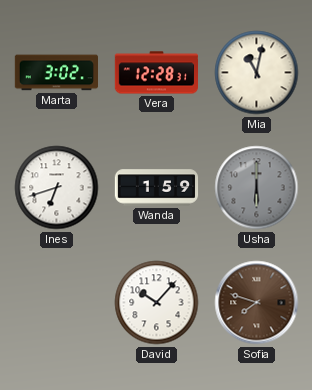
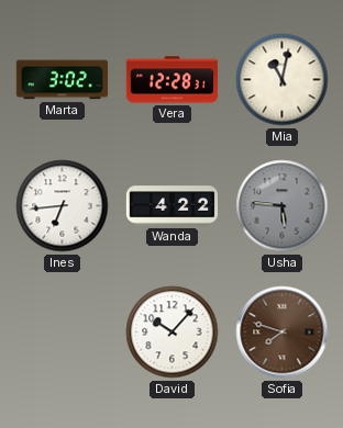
Ines: 6:42 -> 6:44 (63, 206)
Wanda: 1:59 -> 4:22 (173, 206)
Usha: 6:00 -> 5:46 (283, 206)
